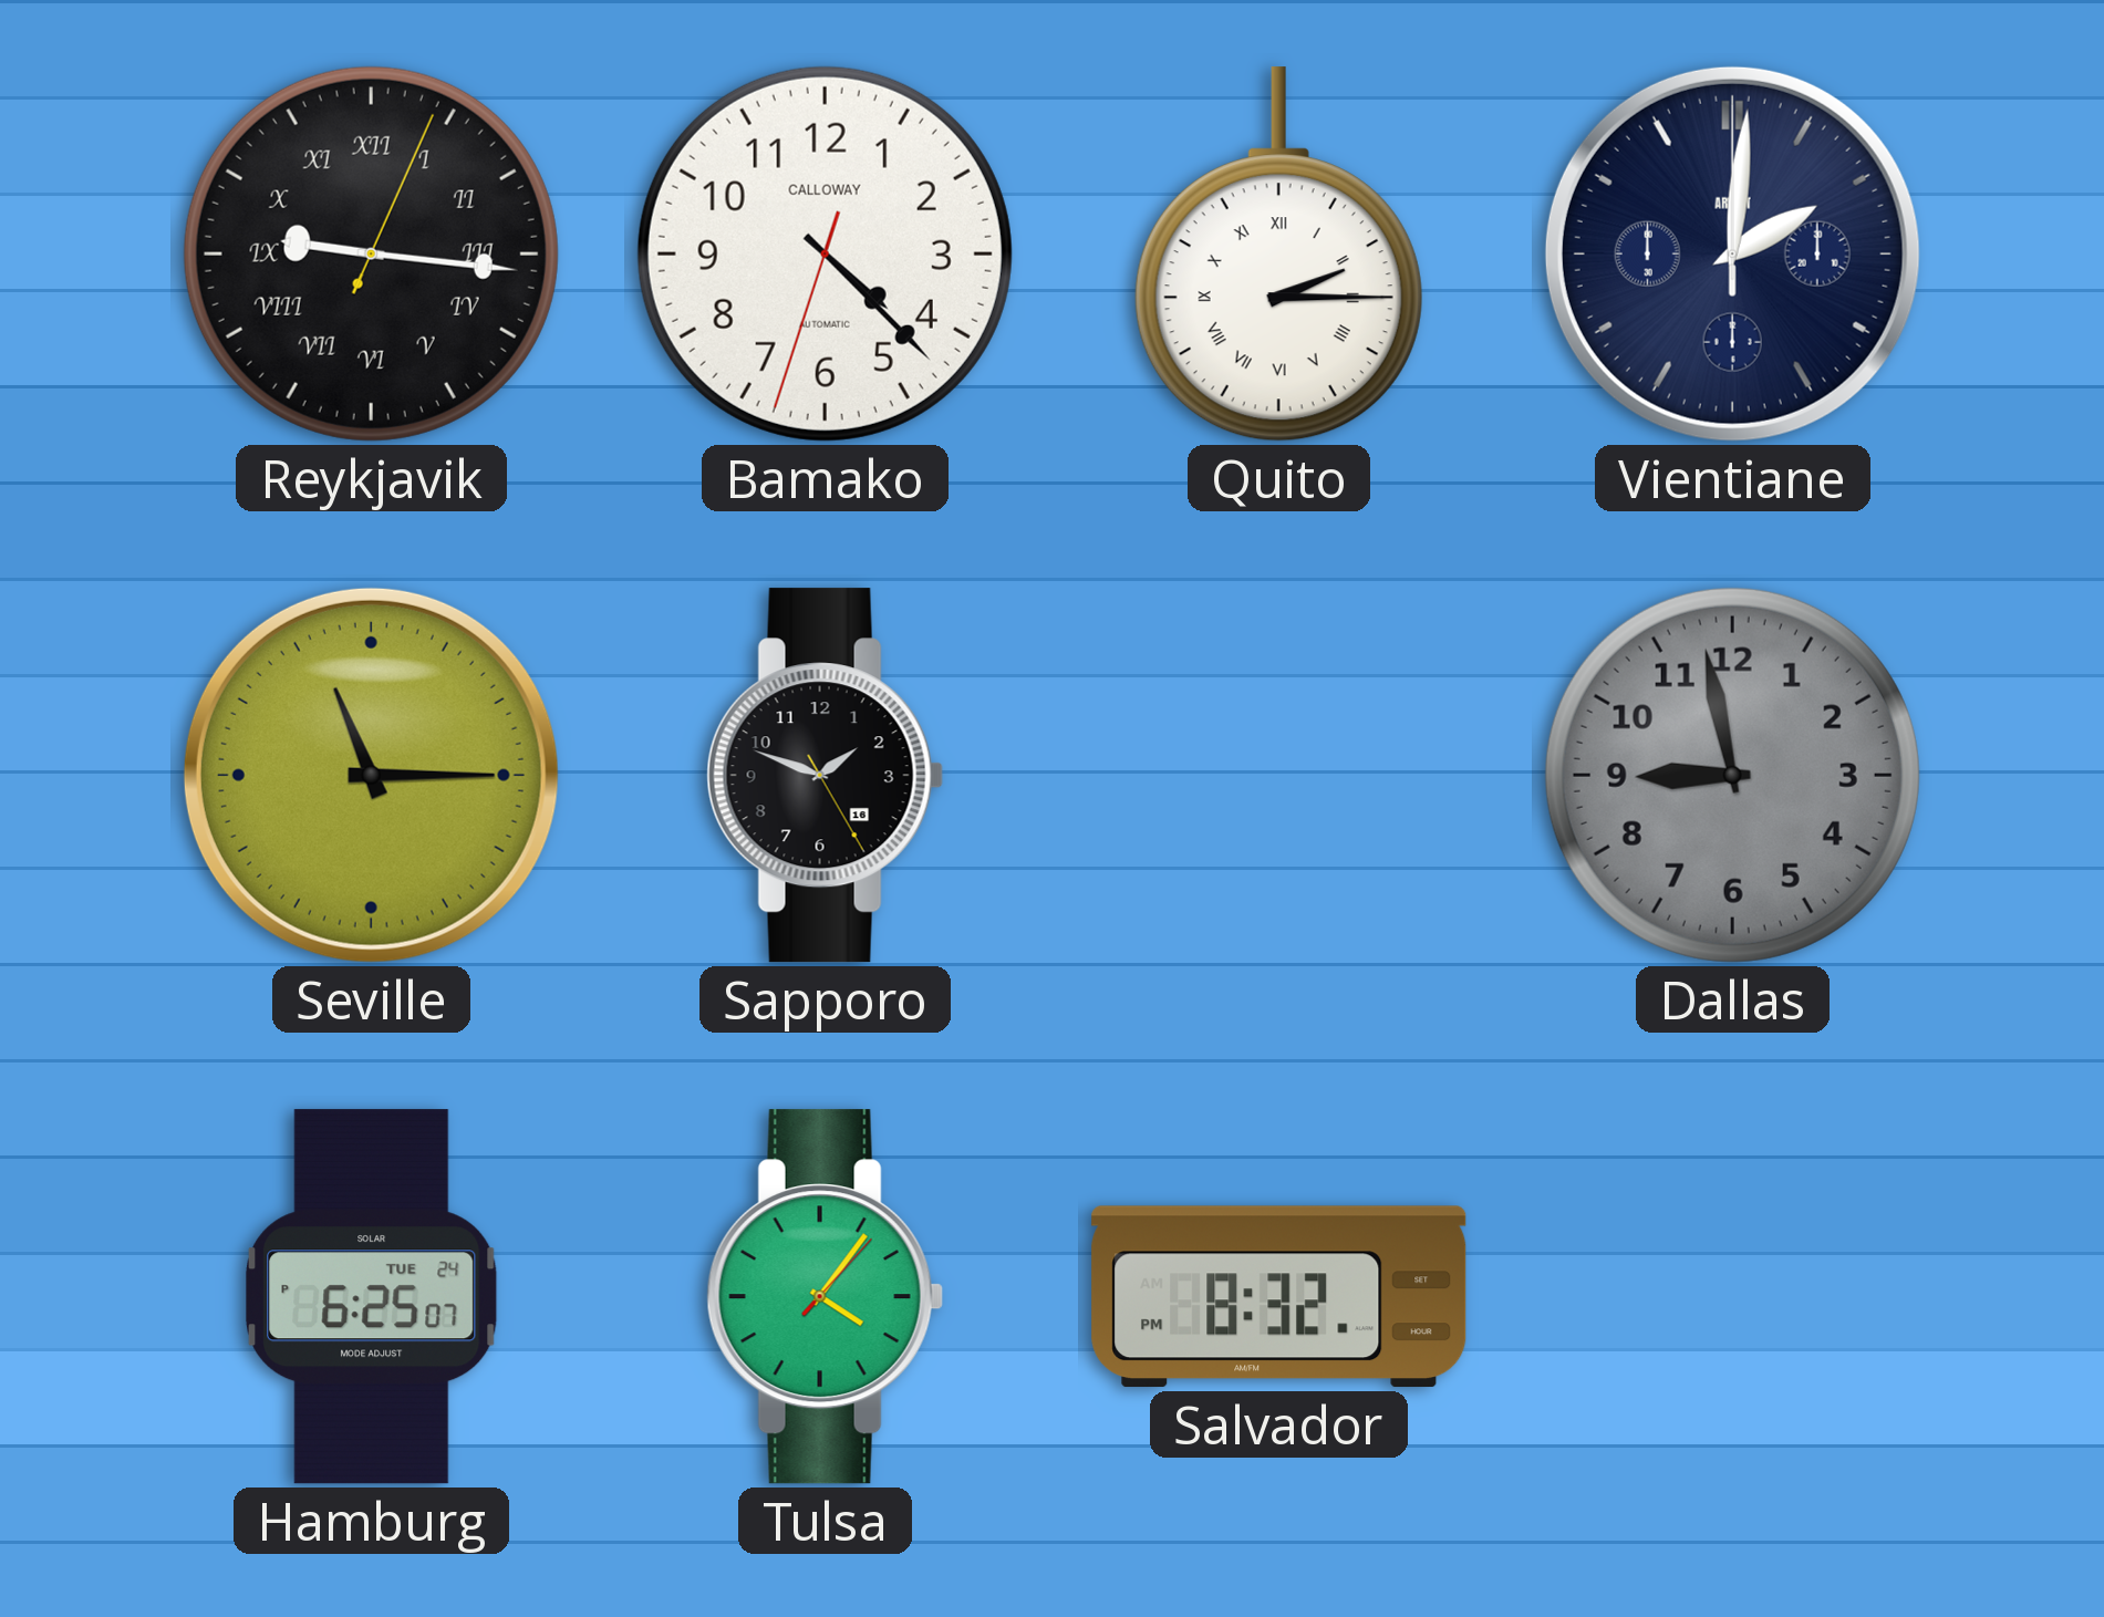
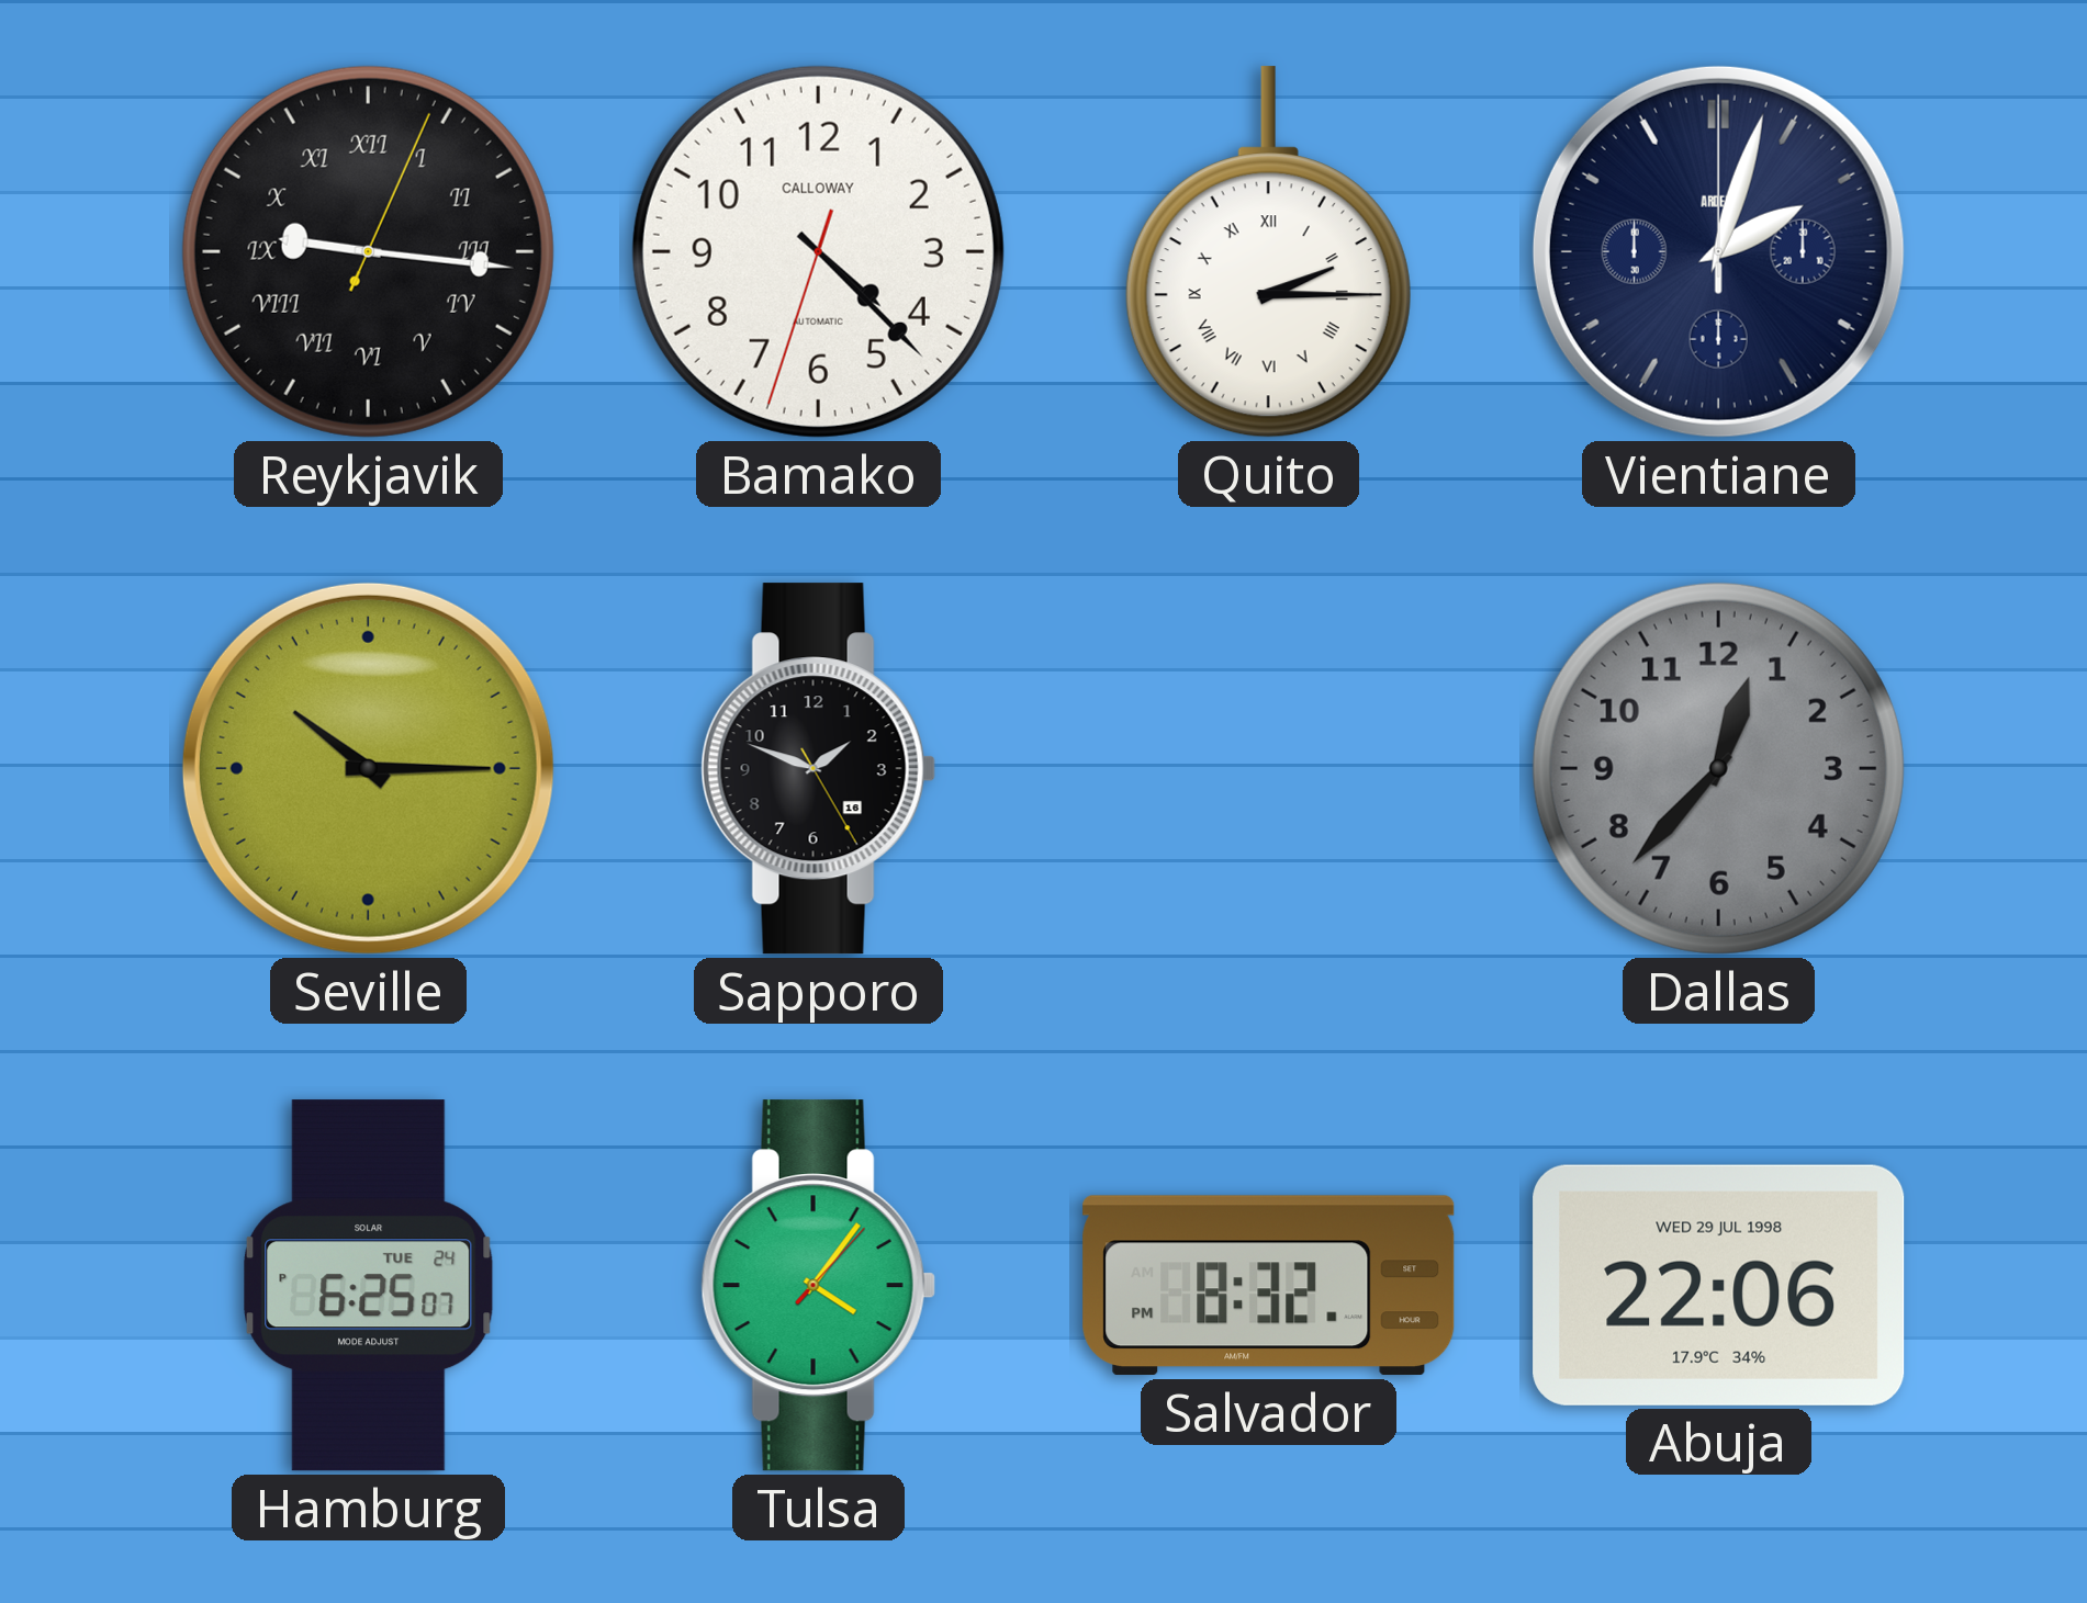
Vientiane: 2:01 -> 2:03 (1718, 251)
Seville: 11:15 -> 10:15 (368, 768)
Dallas: 8:58 -> 12:37 (1718, 768)
Abuja: none -> 22:06 (1719, 1285)
